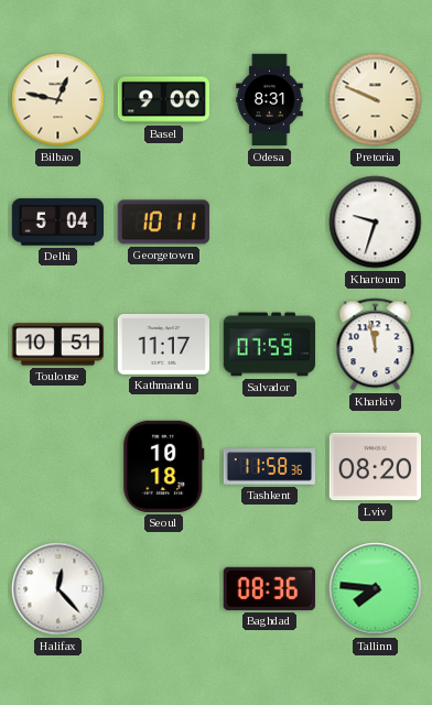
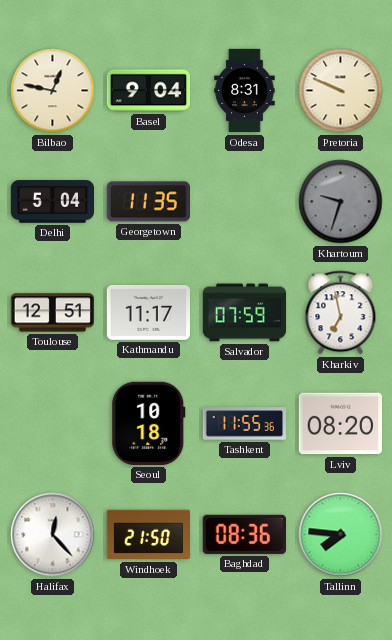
Basel: 9:00 -> 9:04 (148, 91)
Georgetown: 10:11 -> 11:35 (148, 202)
Khartoum dial: white -> grey (341, 202)
Toulouse: 10:51 -> 12:51 (53, 313)
Kharkiv: 11:58 -> 6:58 (341, 313)
Tashkent: 11:58 -> 11:55 (244, 424)
Windhoek: none -> 21:50 (148, 535)
